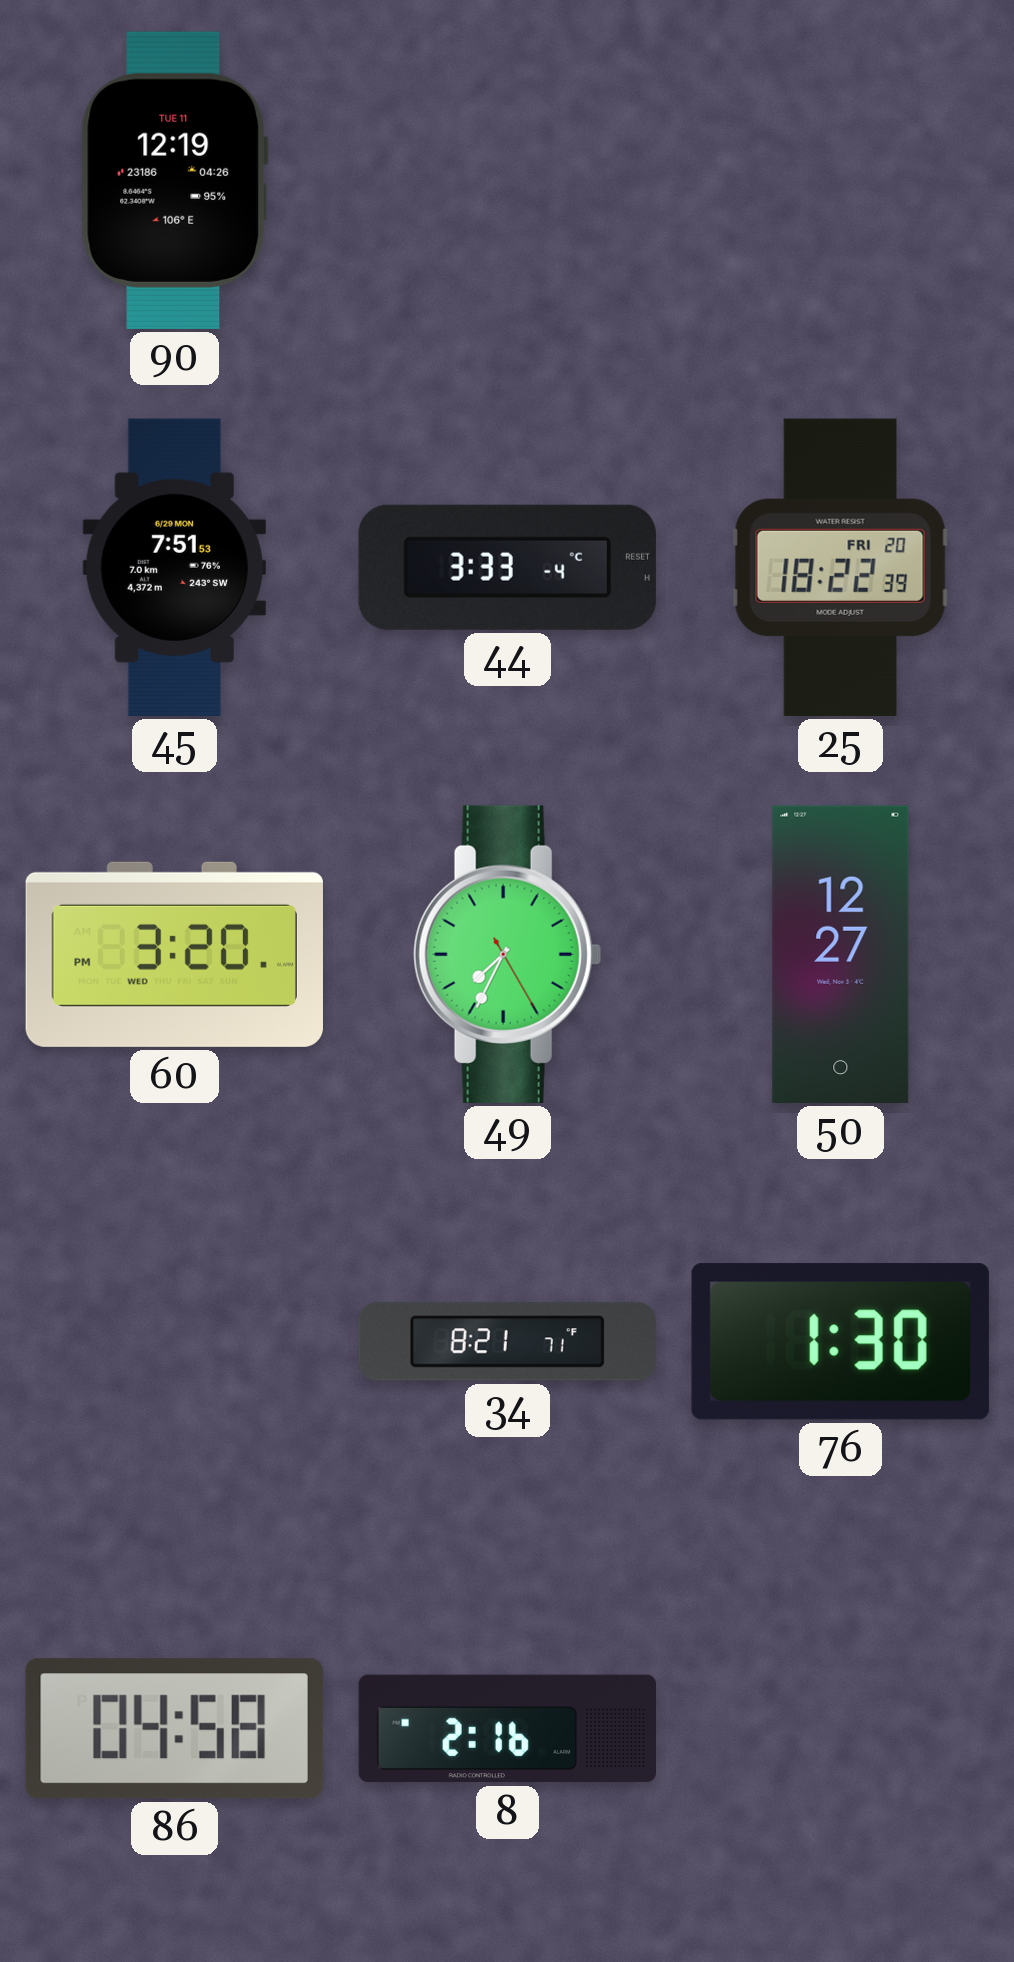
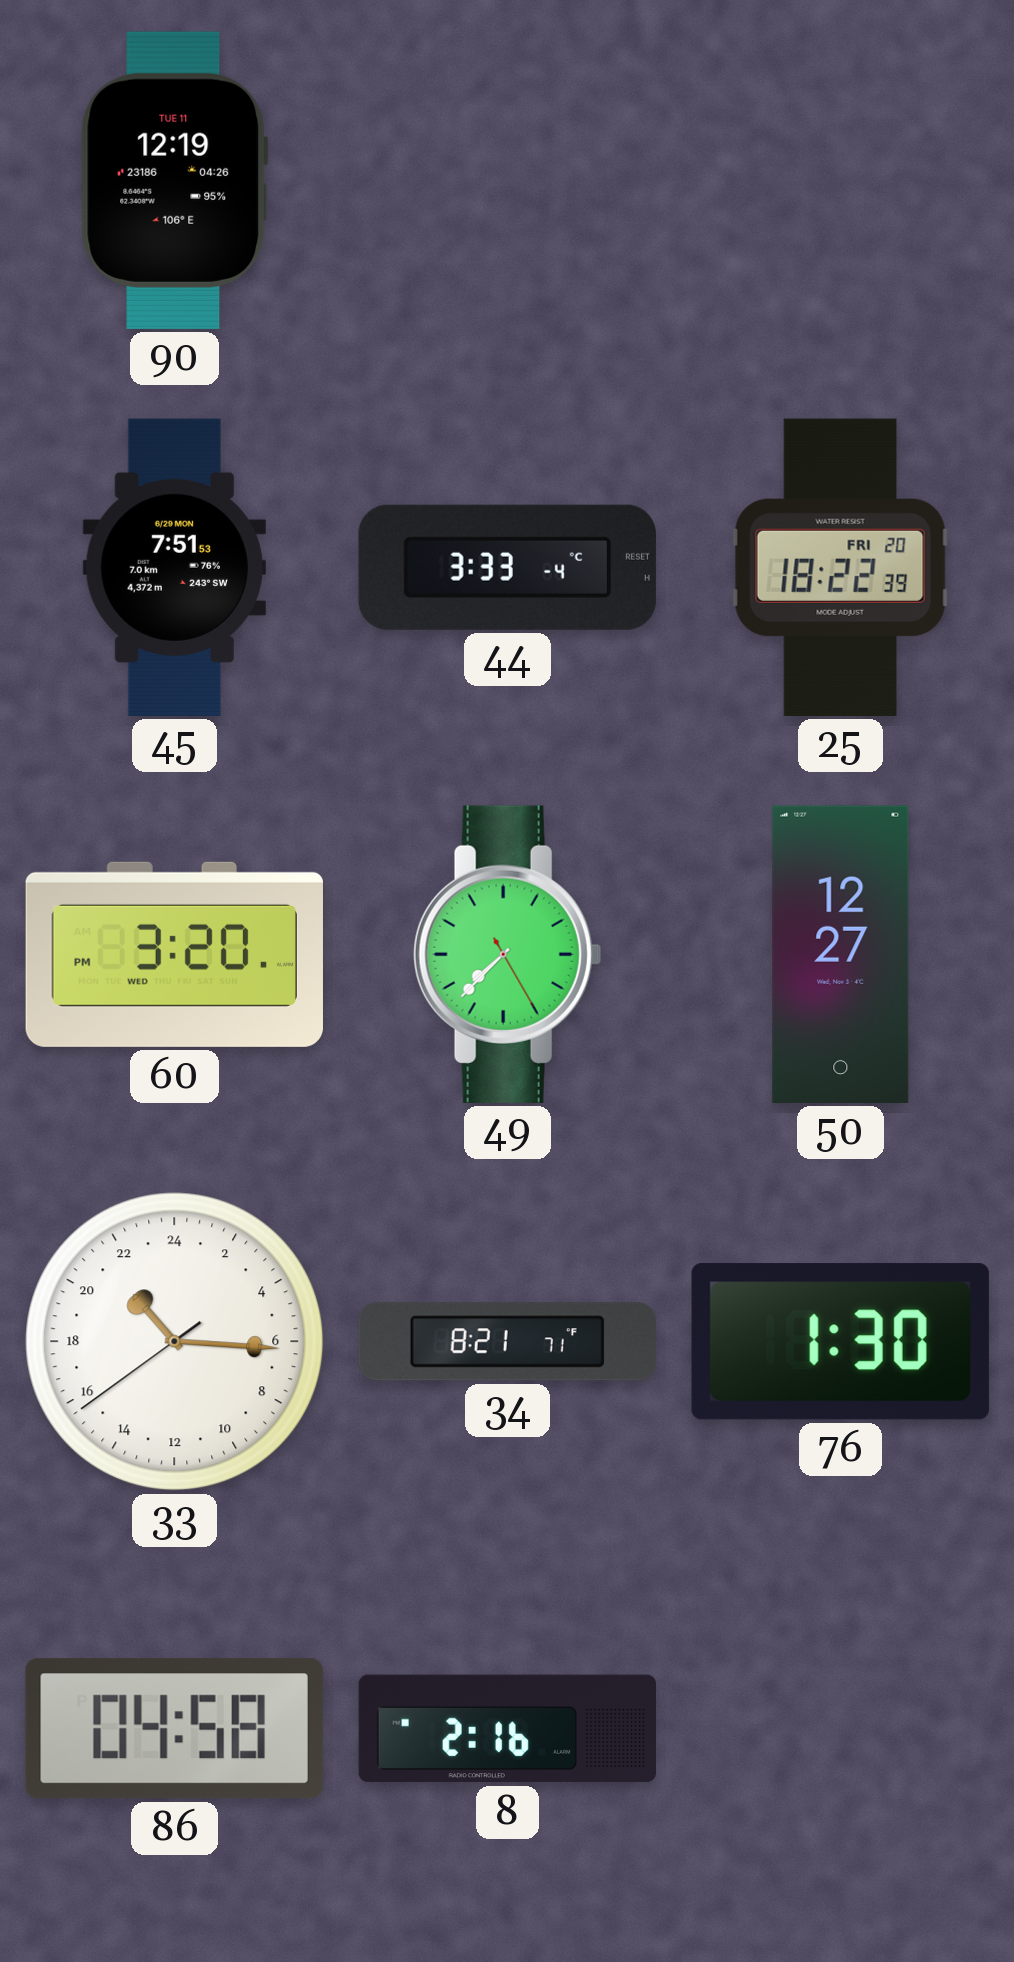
49: 7:34 -> 7:37 (507, 954)
33: none -> 21:15 (175, 1342)
